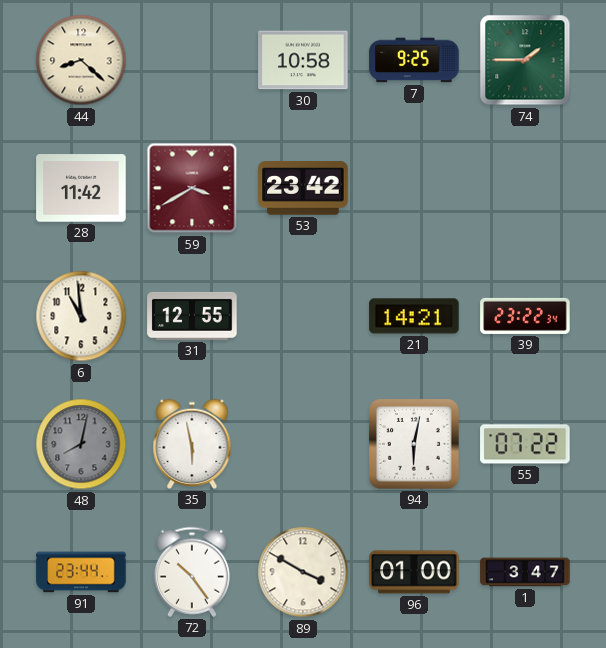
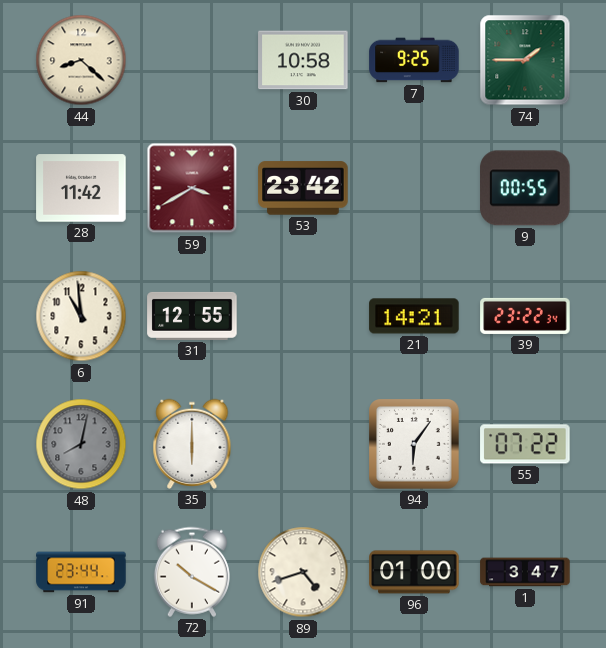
9: none -> 00:55 (525, 188)
35: 5:58 -> 6:00 (192, 444)
94: 6:02 -> 6:06 (414, 444)
72: 10:24 -> 10:20 (192, 572)
89: 3:50 -> 4:42 (303, 572)
